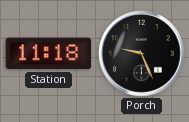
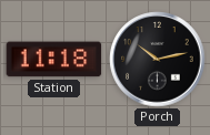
Porch: 9:26 -> 10:13 (158, 60)
